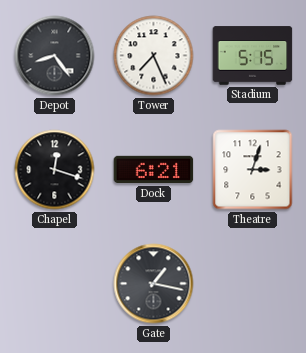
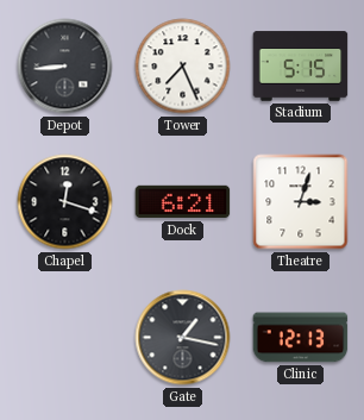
Depot: 8:24 -> 8:44 (65, 67)
Clinic: none -> 12:13 (301, 338)
